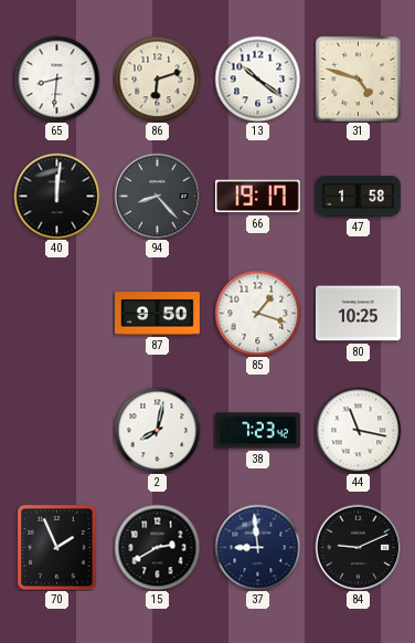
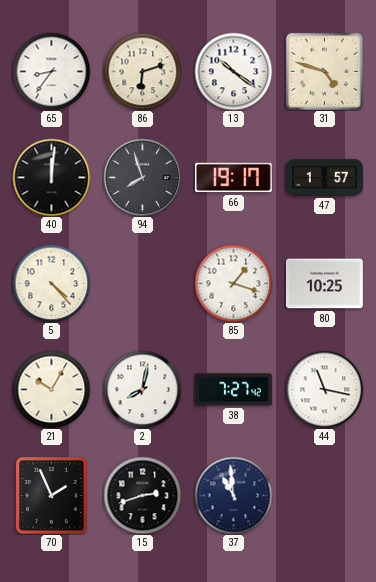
65: 8:31 -> 8:36 (51, 71)
94: 8:23 -> 7:57 (142, 177)
47: 1:58 -> 1:57 (325, 178)
5: none -> 4:23 (51, 283)
87: 9:50 -> none (158, 314)
21: none -> 10:05 (51, 389)
38: 7:23 -> 7:27 (233, 390)
15: 2:40 -> 2:42 (142, 495)
37: 8:59 -> 10:59 (233, 495)
84: 9:11 -> none (358, 547)
